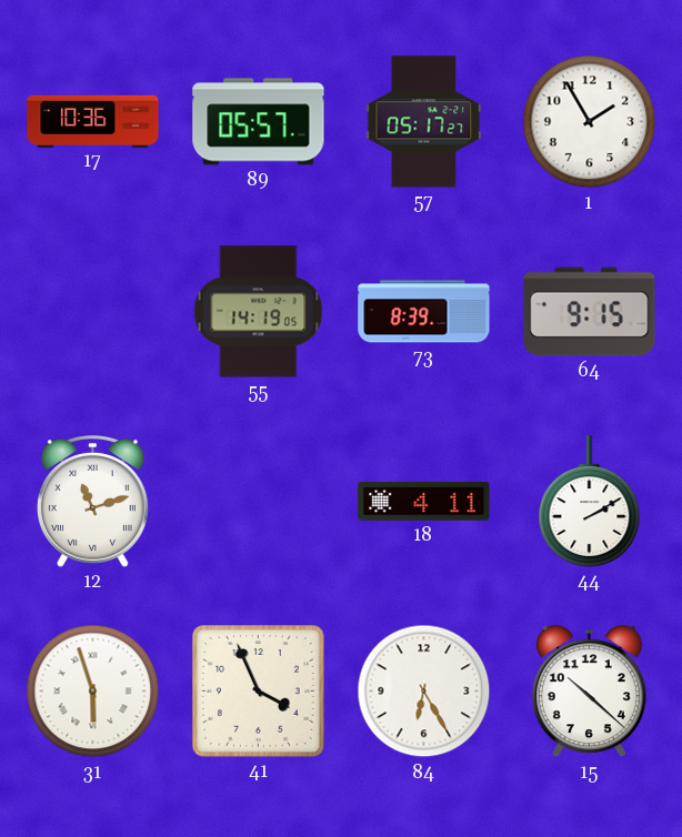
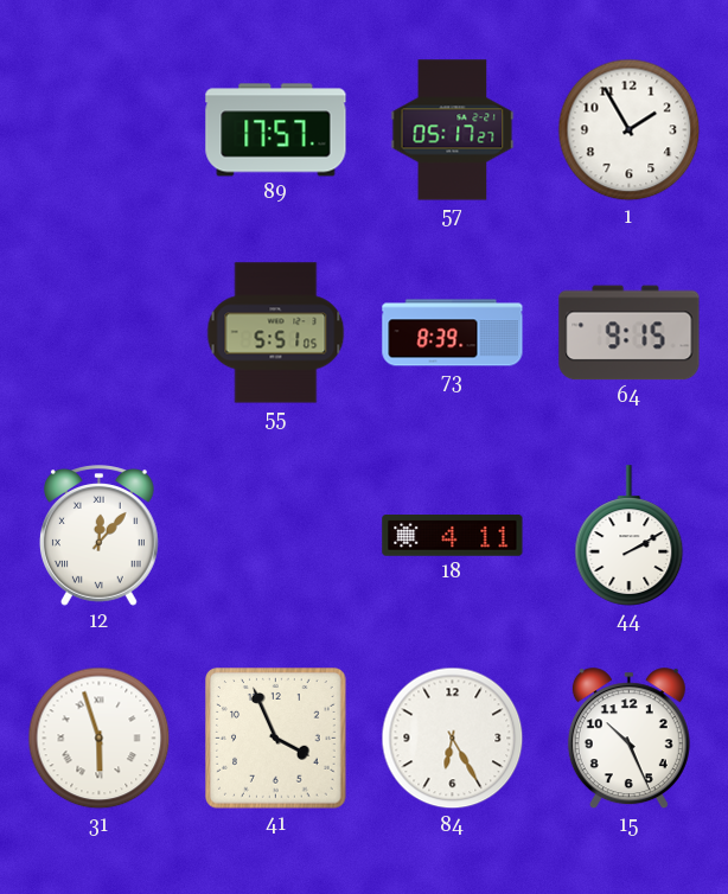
17: 10:36 -> none (93, 121)
89: 05:57 -> 17:57 (276, 130)
55: 14:19 -> 5:51 (276, 333)
12: 11:12 -> 12:07 (98, 536)
15: 10:22 -> 10:26 (628, 739)
